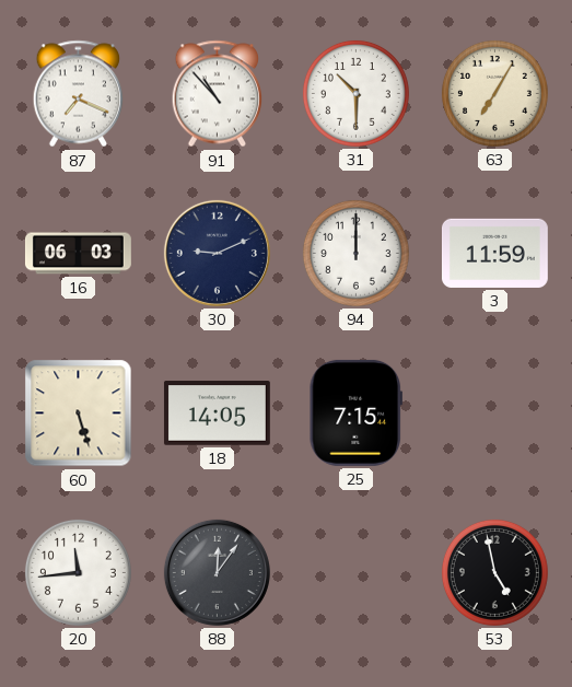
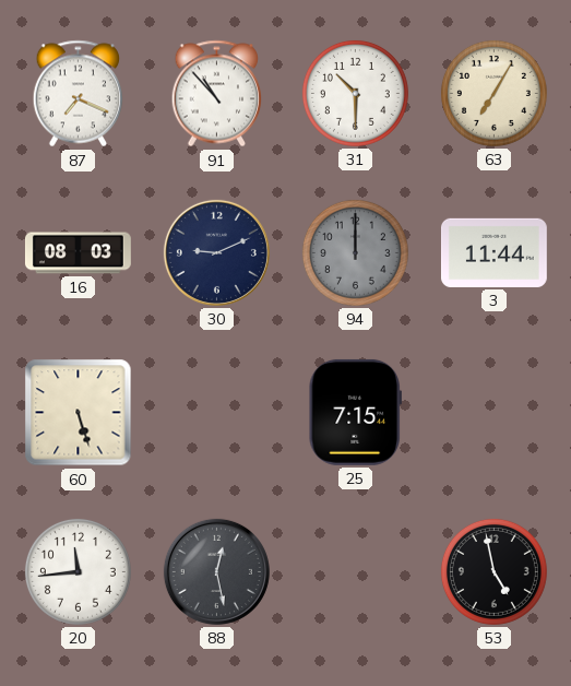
16: 06:03 -> 08:03 (78, 253)
94 dial: white -> grey (355, 252)
3: 11:59 -> 11:44 (493, 252)
18: 14:05 -> none (217, 414)
88: 12:06 -> 12:28 (216, 571)
